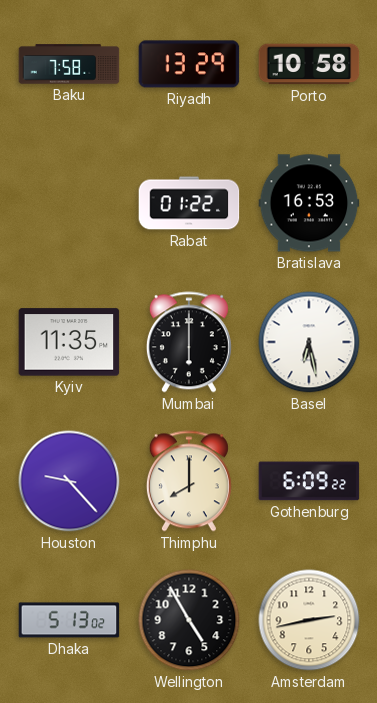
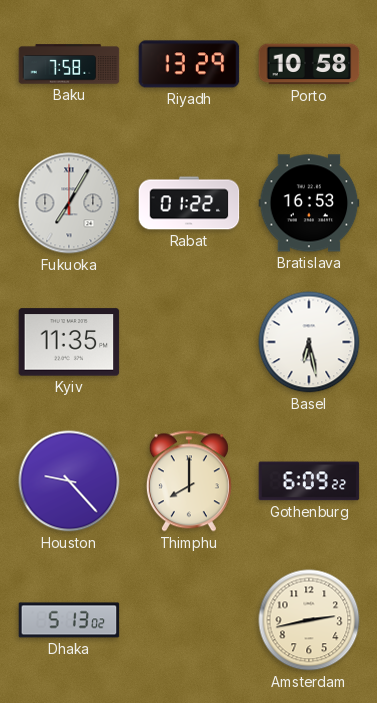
Fukuoka: none -> 7:05 (69, 203)
Mumbai: 6:00 -> none (189, 342)
Wellington: 4:55 -> none (189, 620)
